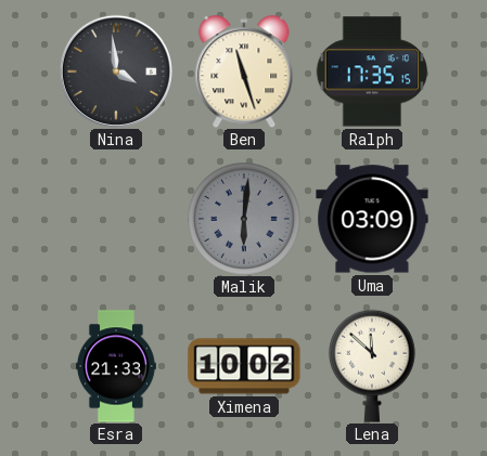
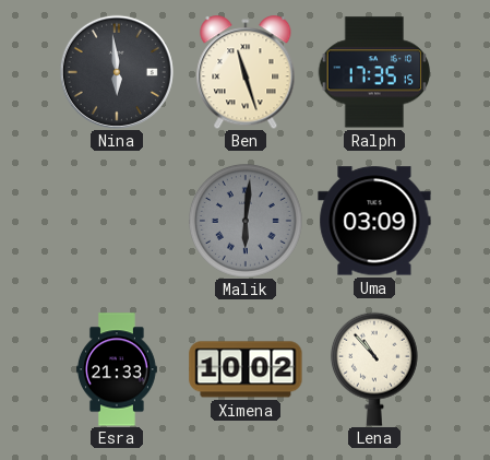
Nina: 3:59 -> 5:59 (117, 72)
Lena: 11:52 -> 10:53 (374, 369)
